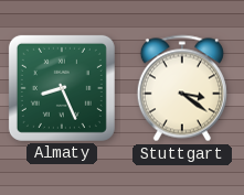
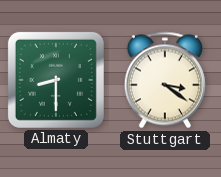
Almaty: 8:26 -> 8:30 (56, 80)
